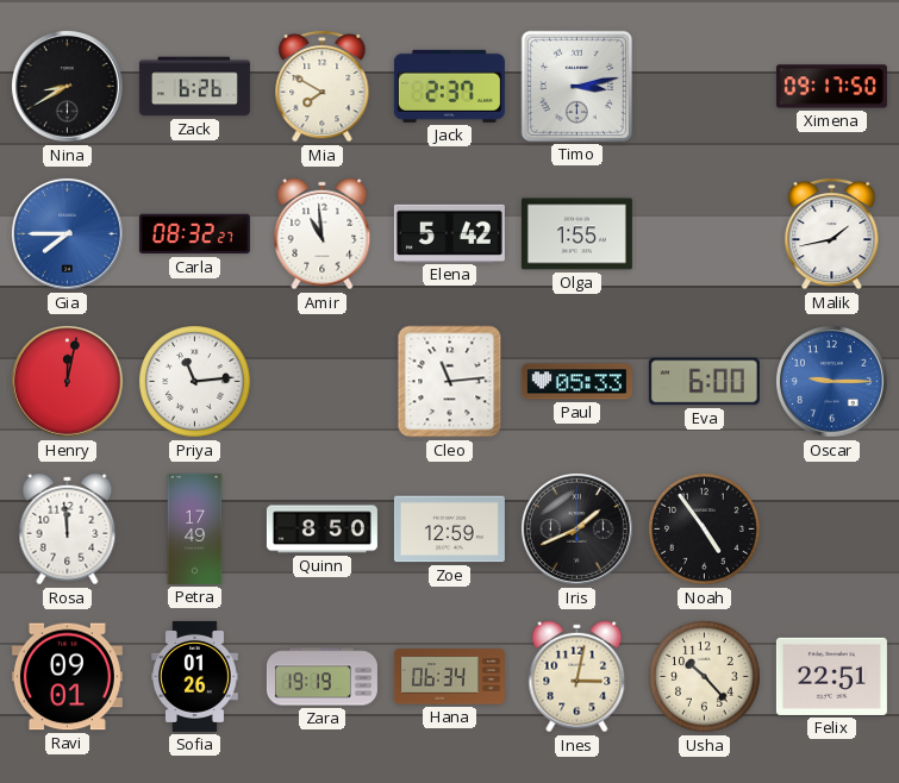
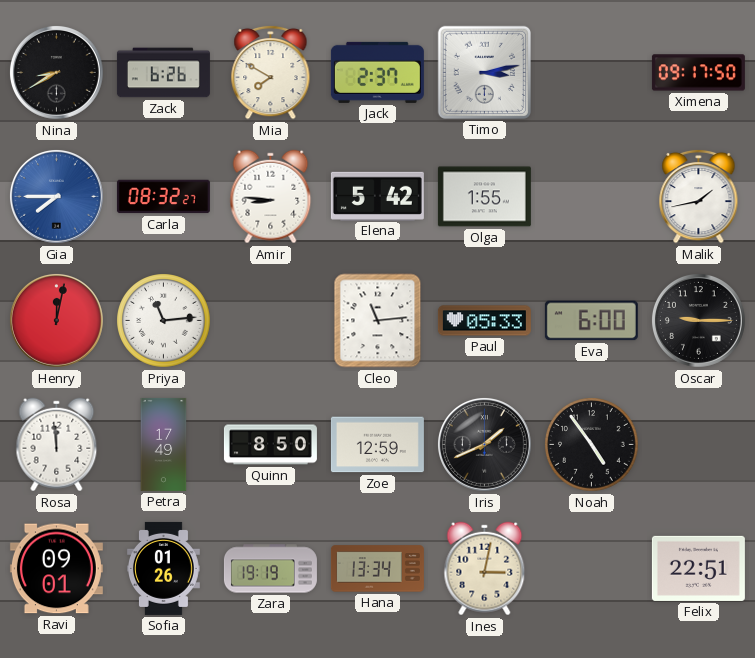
Amir: 10:59 -> 8:46 (271, 197)
Oscar dial: blue -> black (698, 320)
Hana: 06:34 -> 13:34 (377, 569)
Usha: 10:23 -> none (705, 677)
